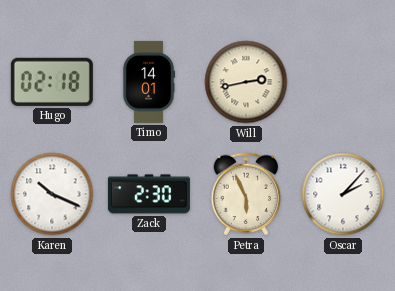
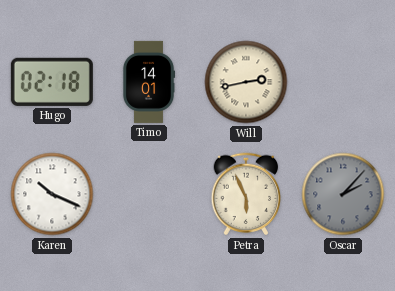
Zack: 2:30 -> none (149, 194)
Oscar dial: white -> grey (343, 194)
